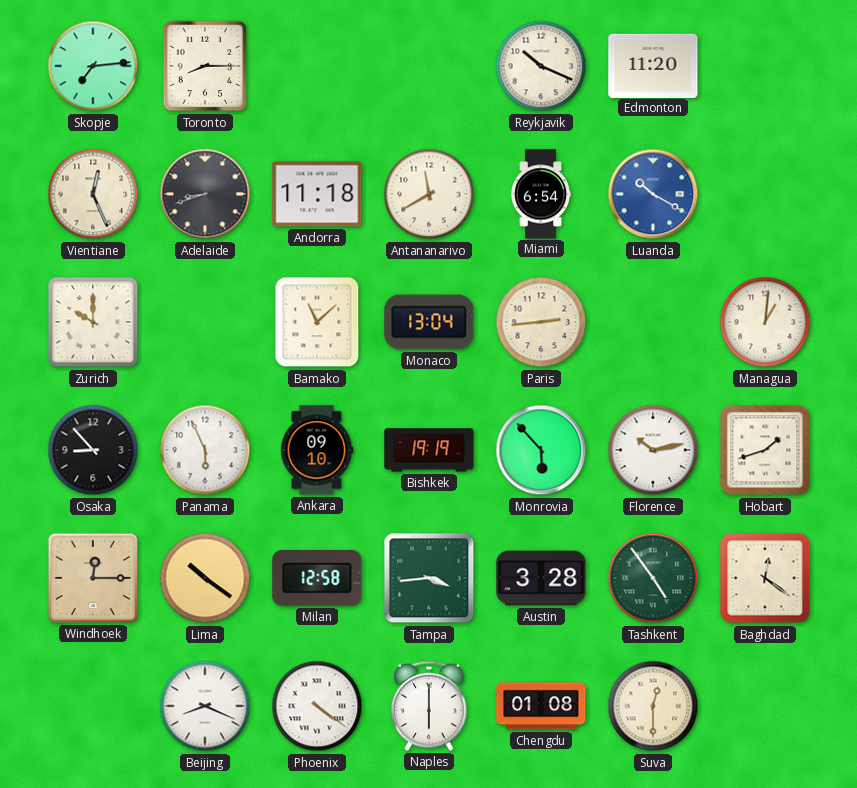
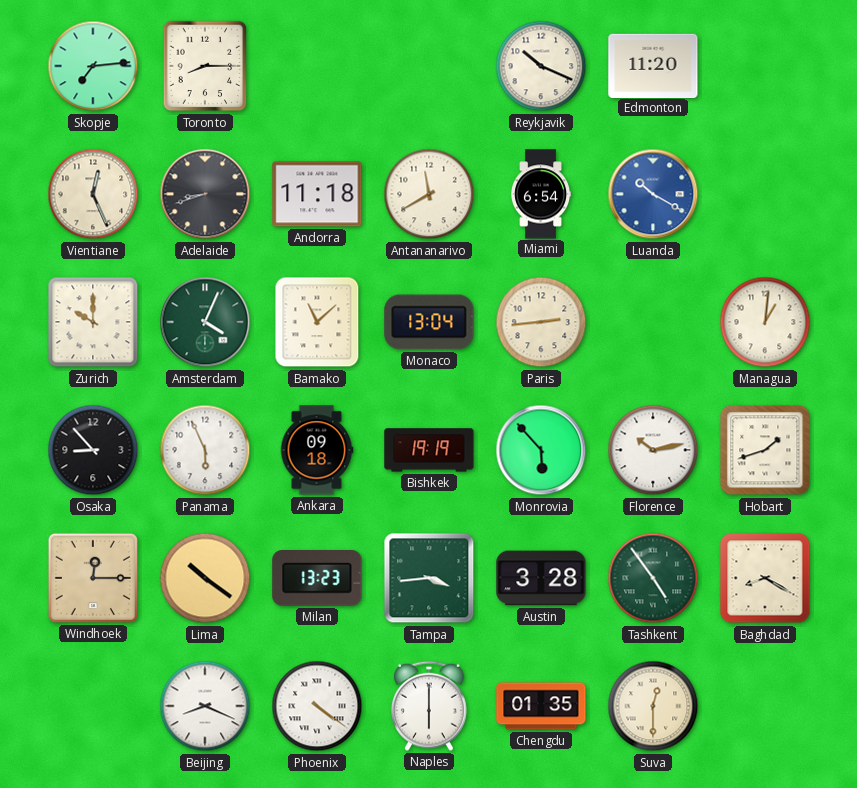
Amsterdam: none -> 4:04 (205, 322)
Ankara: 09:10 -> 09:18 (317, 450)
Milan: 12:58 -> 13:23 (317, 579)
Baghdad: 12:21 -> 8:20 (765, 578)
Chengdu: 01:08 -> 01:35 (541, 706)
